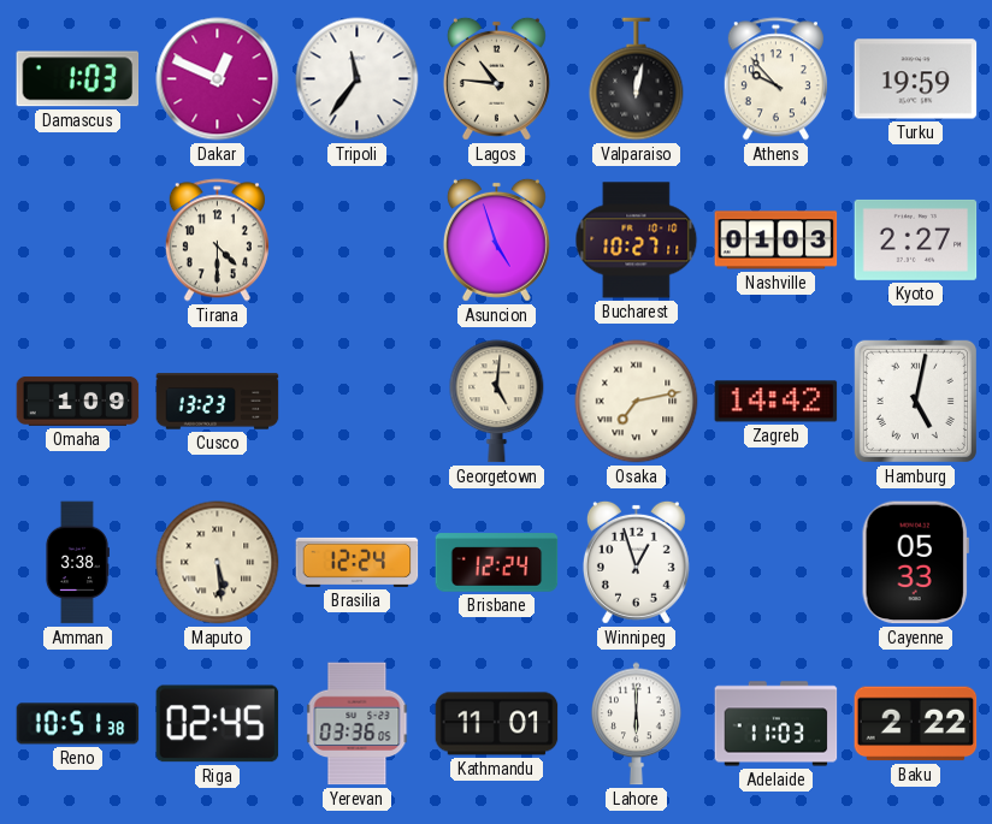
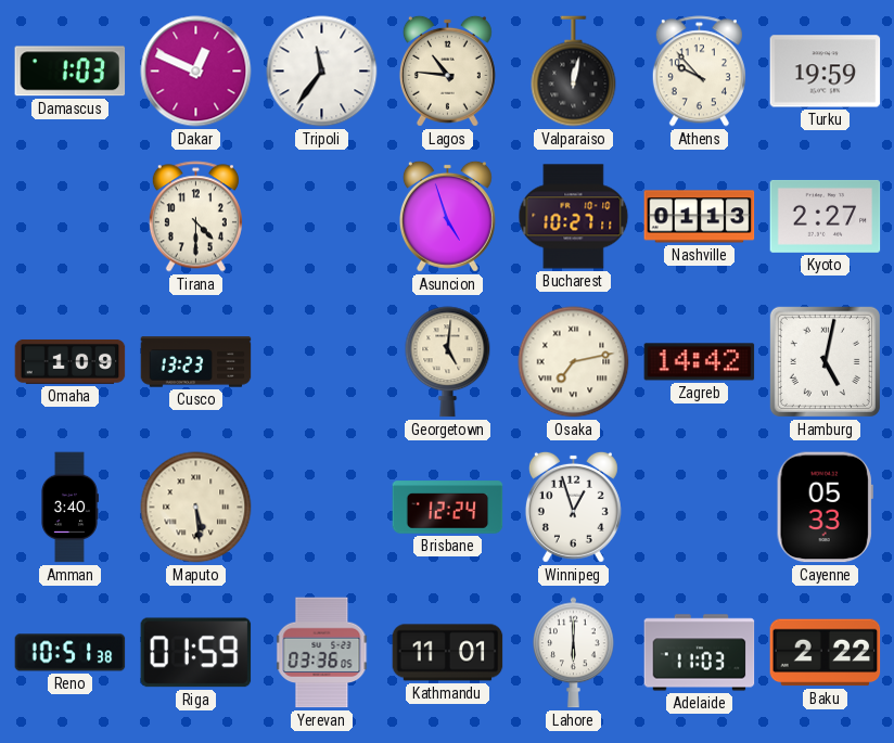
Nashville: 01:03 -> 01:13 (700, 217)
Amman: 3:38 -> 3:40 (71, 508)
Brasilia: 12:24 -> none (358, 562)
Riga: 02:45 -> 01:59 (196, 653)
